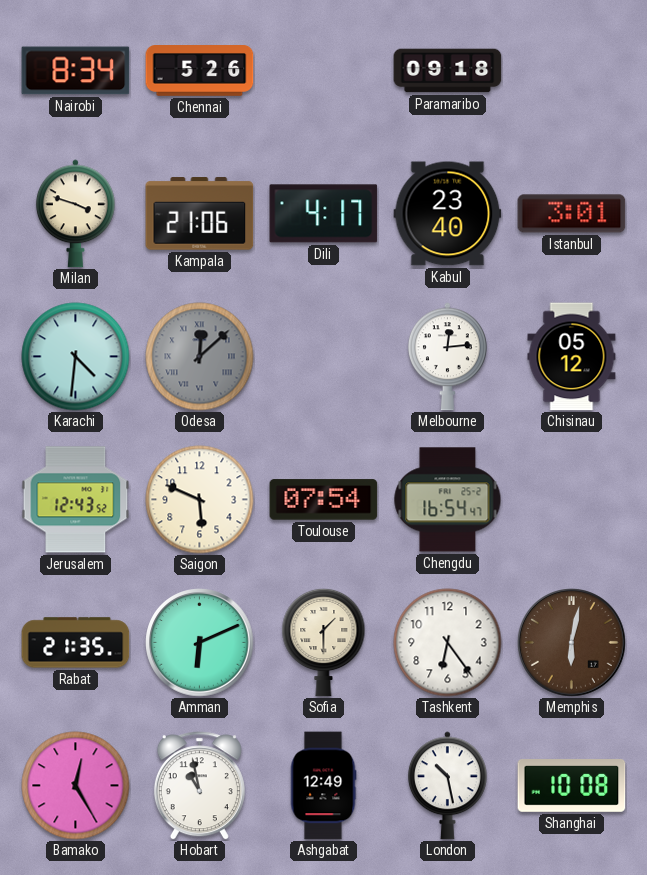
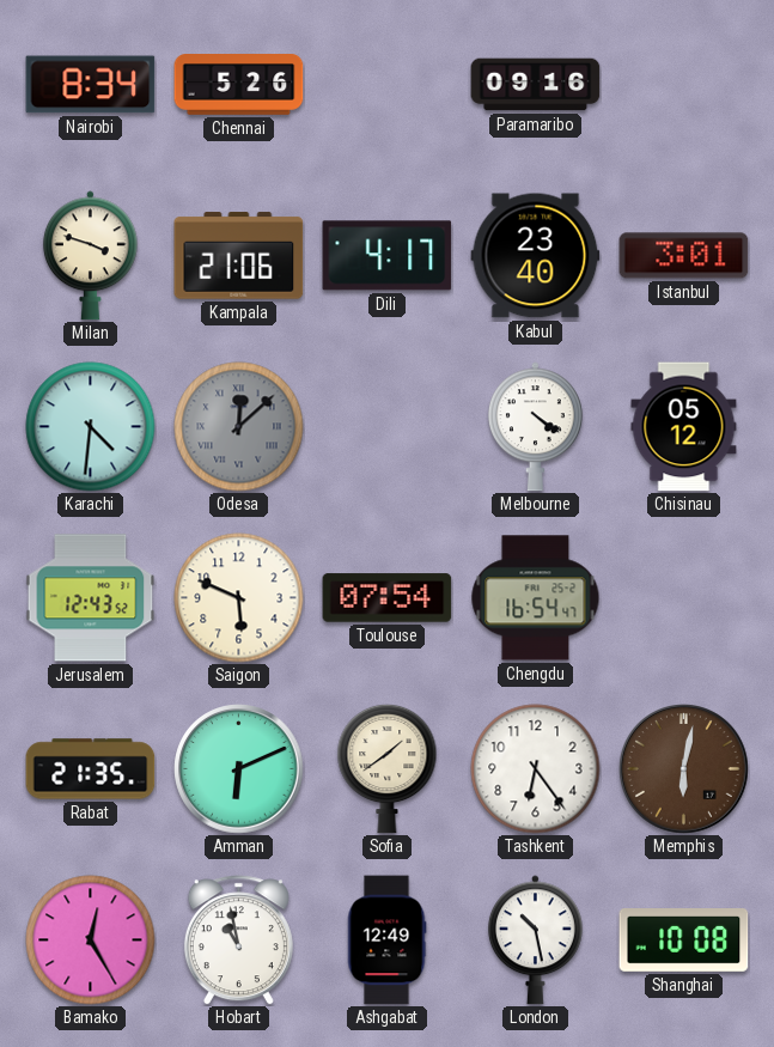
Paramaribo: 09:18 -> 09:16 (536, 85)
Melbourne: 12:14 -> 4:21 (535, 427)
Sofia: 1:30 -> 1:39 (388, 768)
